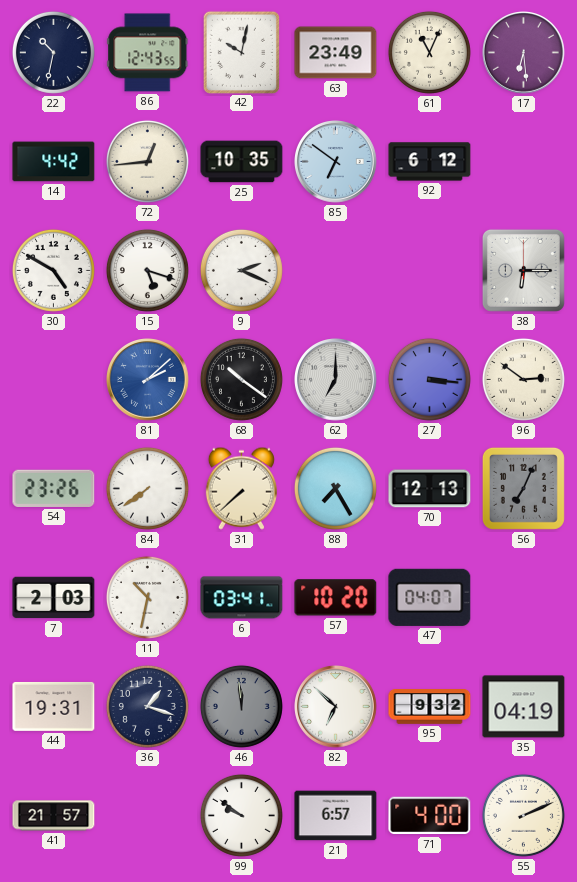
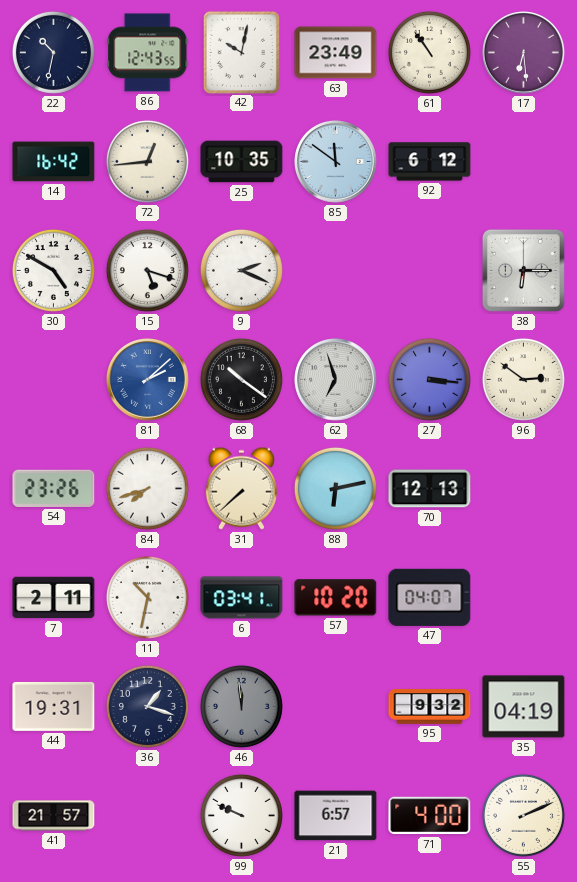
61: 11:04 -> 10:54 (429, 52)
14: 4:42 -> 16:42 (54, 162)
85: 6:51 -> 11:51 (336, 162)
62: 7:00 -> 6:57 (336, 380)
84: 7:39 -> 7:42 (147, 488)
88: 7:25 -> 6:13 (335, 488)
56: 7:04 -> none (523, 488)
7: 2:03 -> 2:11 (54, 598)
82: 6:52 -> none (336, 707)
99: 9:51 -> 9:49 (241, 815)
